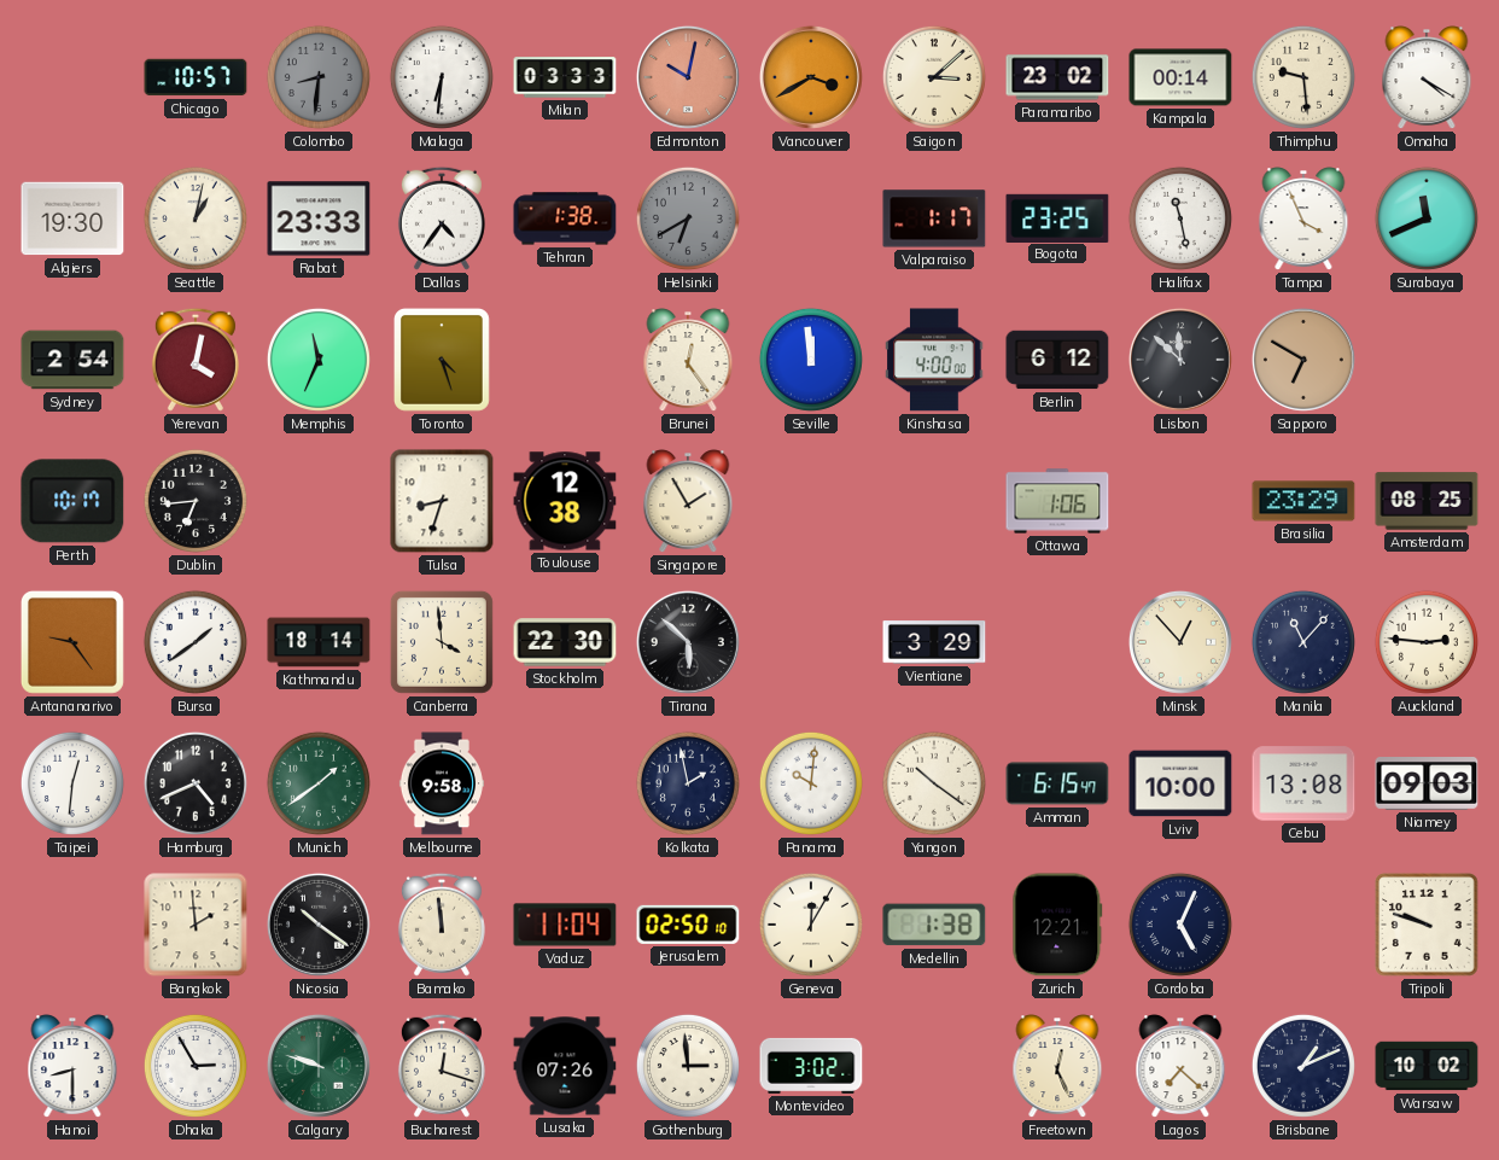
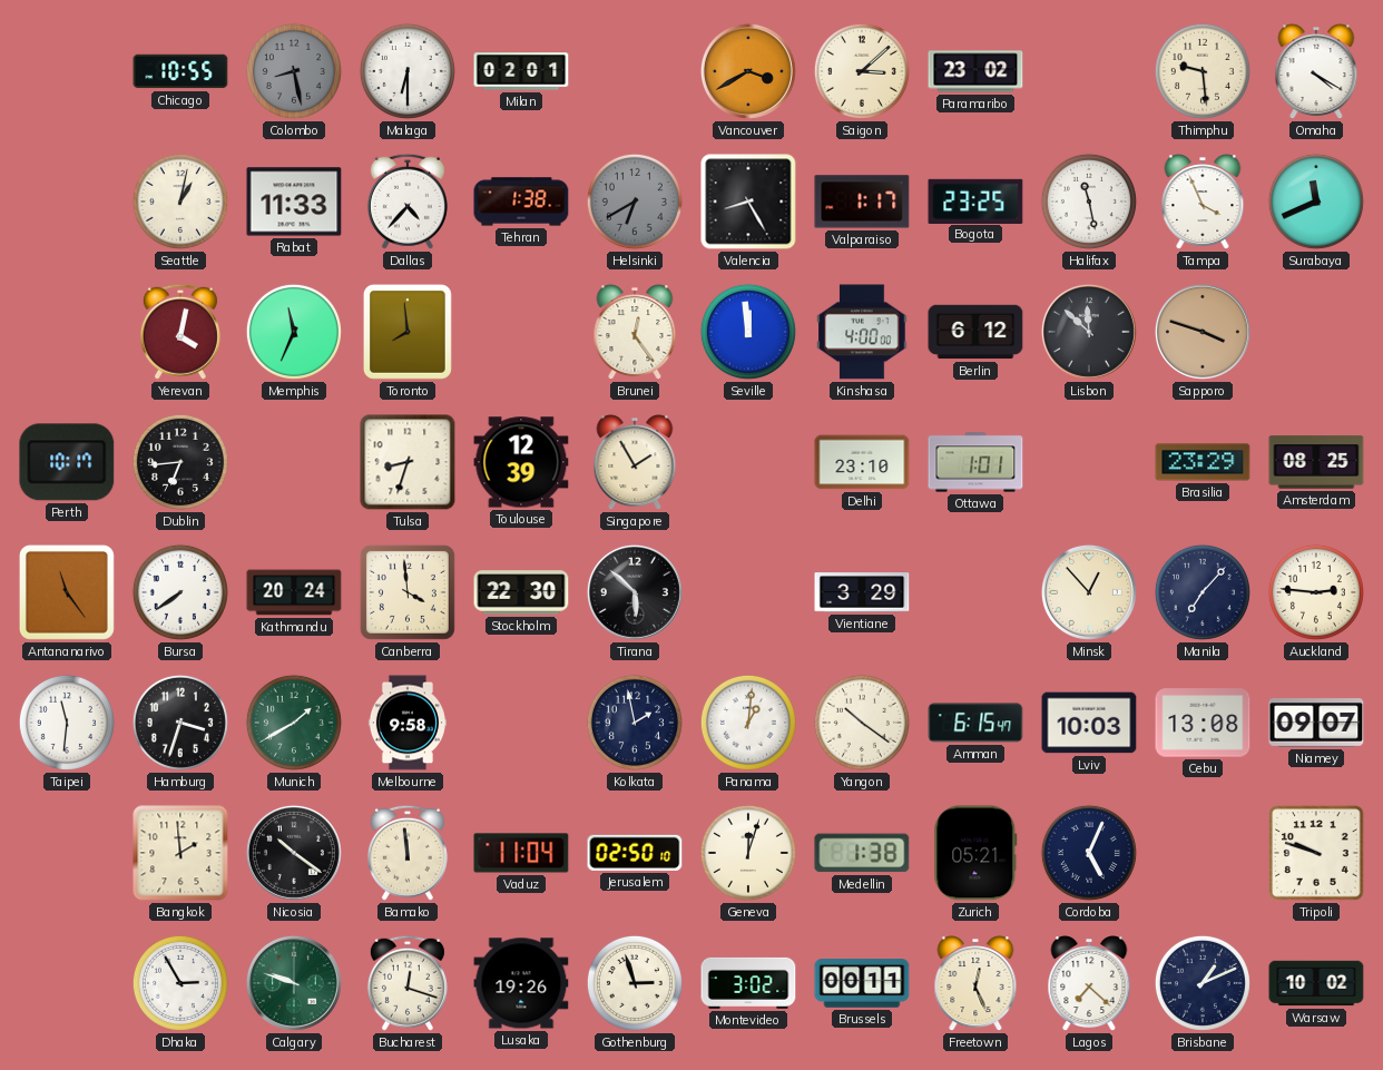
Chicago: 10:57 -> 10:55 (180, 71)
Colombo: 8:31 -> 8:28 (294, 71)
Malaga: 6:31 -> 6:30 (408, 71)
Milan: 03:33 -> 02:01 (521, 71)
Edmonton: 10:02 -> none (688, 77)
Kampala: 00:14 -> none (1180, 77)
Algiers: 19:30 -> none (72, 218)
Rabat: 23:33 -> 11:33 (294, 202)
Dallas: 4:36 -> 4:37 (408, 202)
Valencia: none -> 8:25 (748, 202)
Sydney: 2:54 -> none (72, 360)
Toronto: 4:27 -> 7:59 (408, 332)
Sapporo: 6:50 -> 3:48 (1203, 332)
Toulouse: 12:38 -> 12:39 (521, 462)
Delhi: none -> 23:10 (862, 462)
Ottawa: 1:06 -> 1:01 (975, 462)
Antananarivo: 9:24 -> 11:24 (67, 592)
Bursa: 1:39 -> 7:39 (180, 592)
Kathmandu: 18:14 -> 20:24 (294, 592)
Manila: 11:07 -> 7:07 (1203, 592)
Taipei: 12:31 -> 11:31 (67, 723)
Hamburg: 4:41 -> 3:33 (180, 723)
Munich: 1:39 -> 1:40 (294, 723)
Panama: 10:01 -> 1:01 (748, 723)
Lviv: 10:00 -> 10:03 (1089, 723)
Niamey: 09:03 -> 09:07 (1316, 724)
Geneva: 12:05 -> 12:03 (748, 853)
Zurich: 12:21 -> 05:21 (975, 853)
Hanoi: 8:30 -> none (72, 1067)
Lusaka: 07:26 -> 19:26 (521, 983)
Gothenburg: 2:59 -> 2:57 (635, 983)
Brussels: none -> 00:11 (862, 983)
